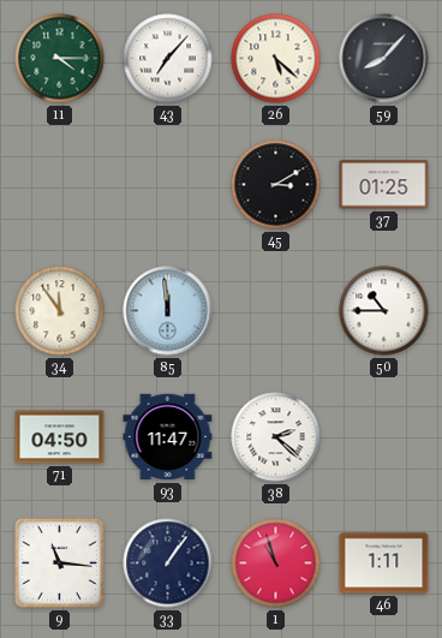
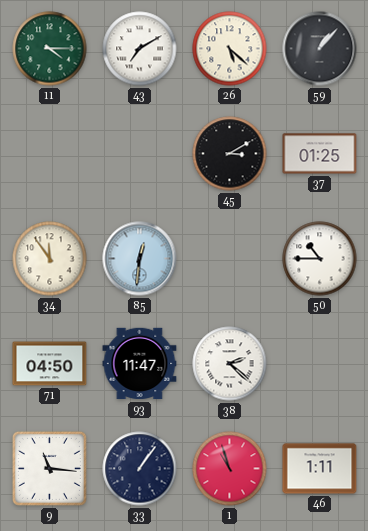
43: 7:07 -> 7:10 (140, 49)
59: 8:07 -> 1:07 (320, 49)
85: 11:59 -> 12:31 (140, 259)
